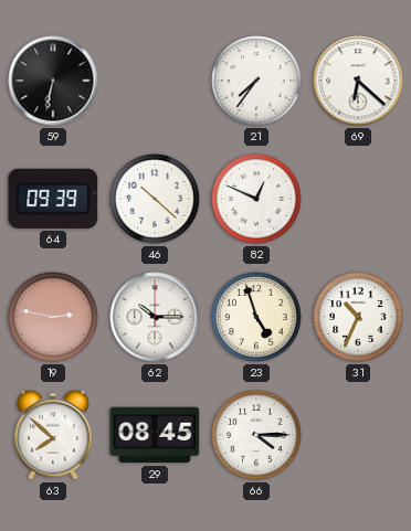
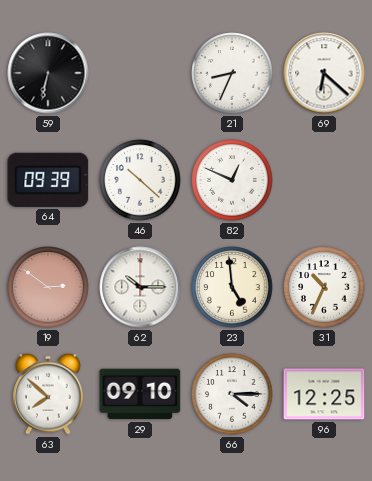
21: 7:36 -> 8:34 (232, 73)
19: 2:47 -> 2:51 (48, 287)
23: 4:57 -> 4:59 (232, 287)
29: 08:45 -> 09:10 (140, 394)
96: none -> 12:25 (324, 394)
